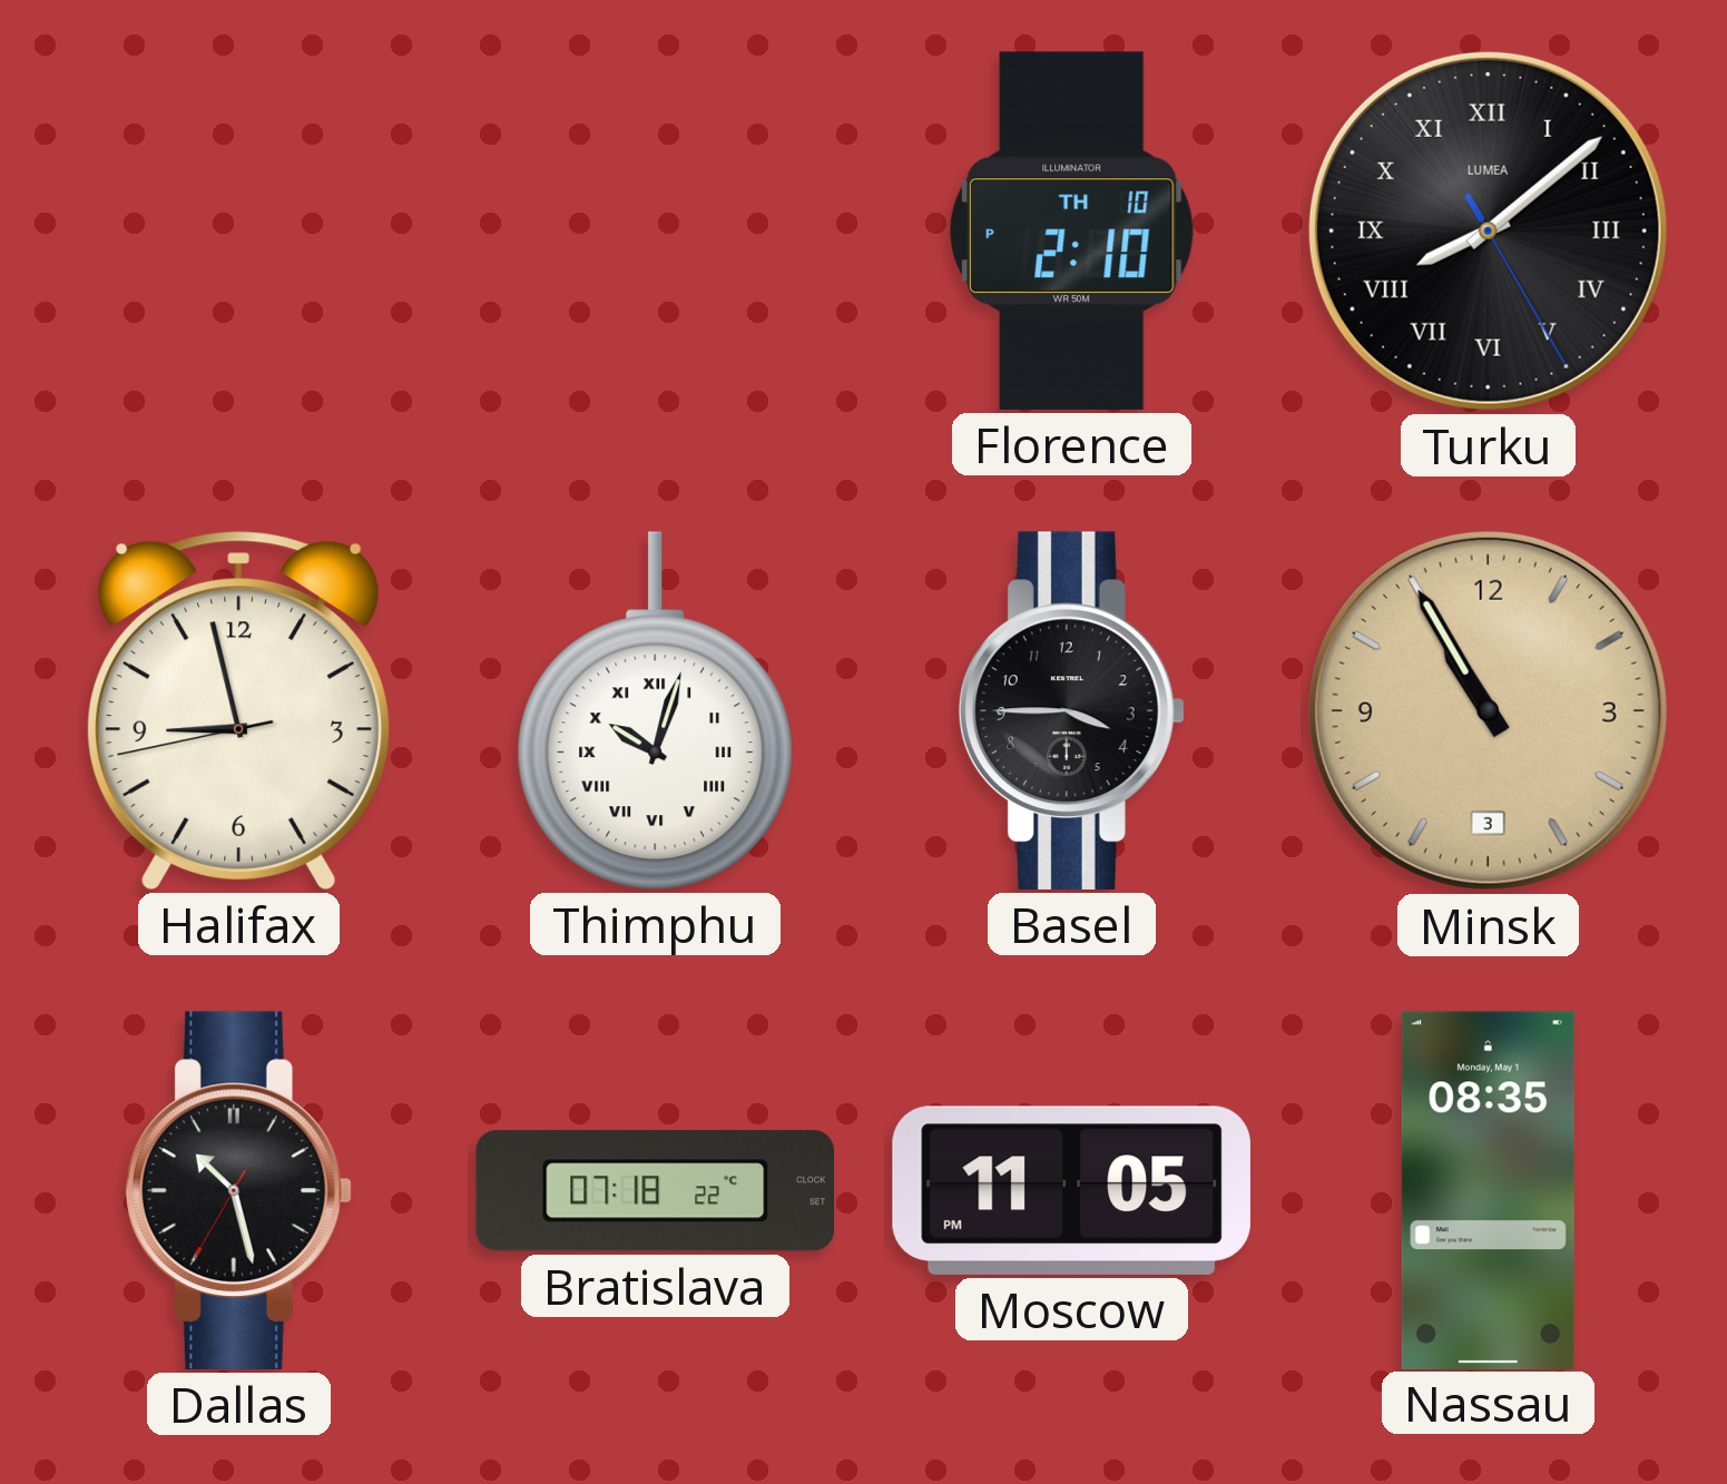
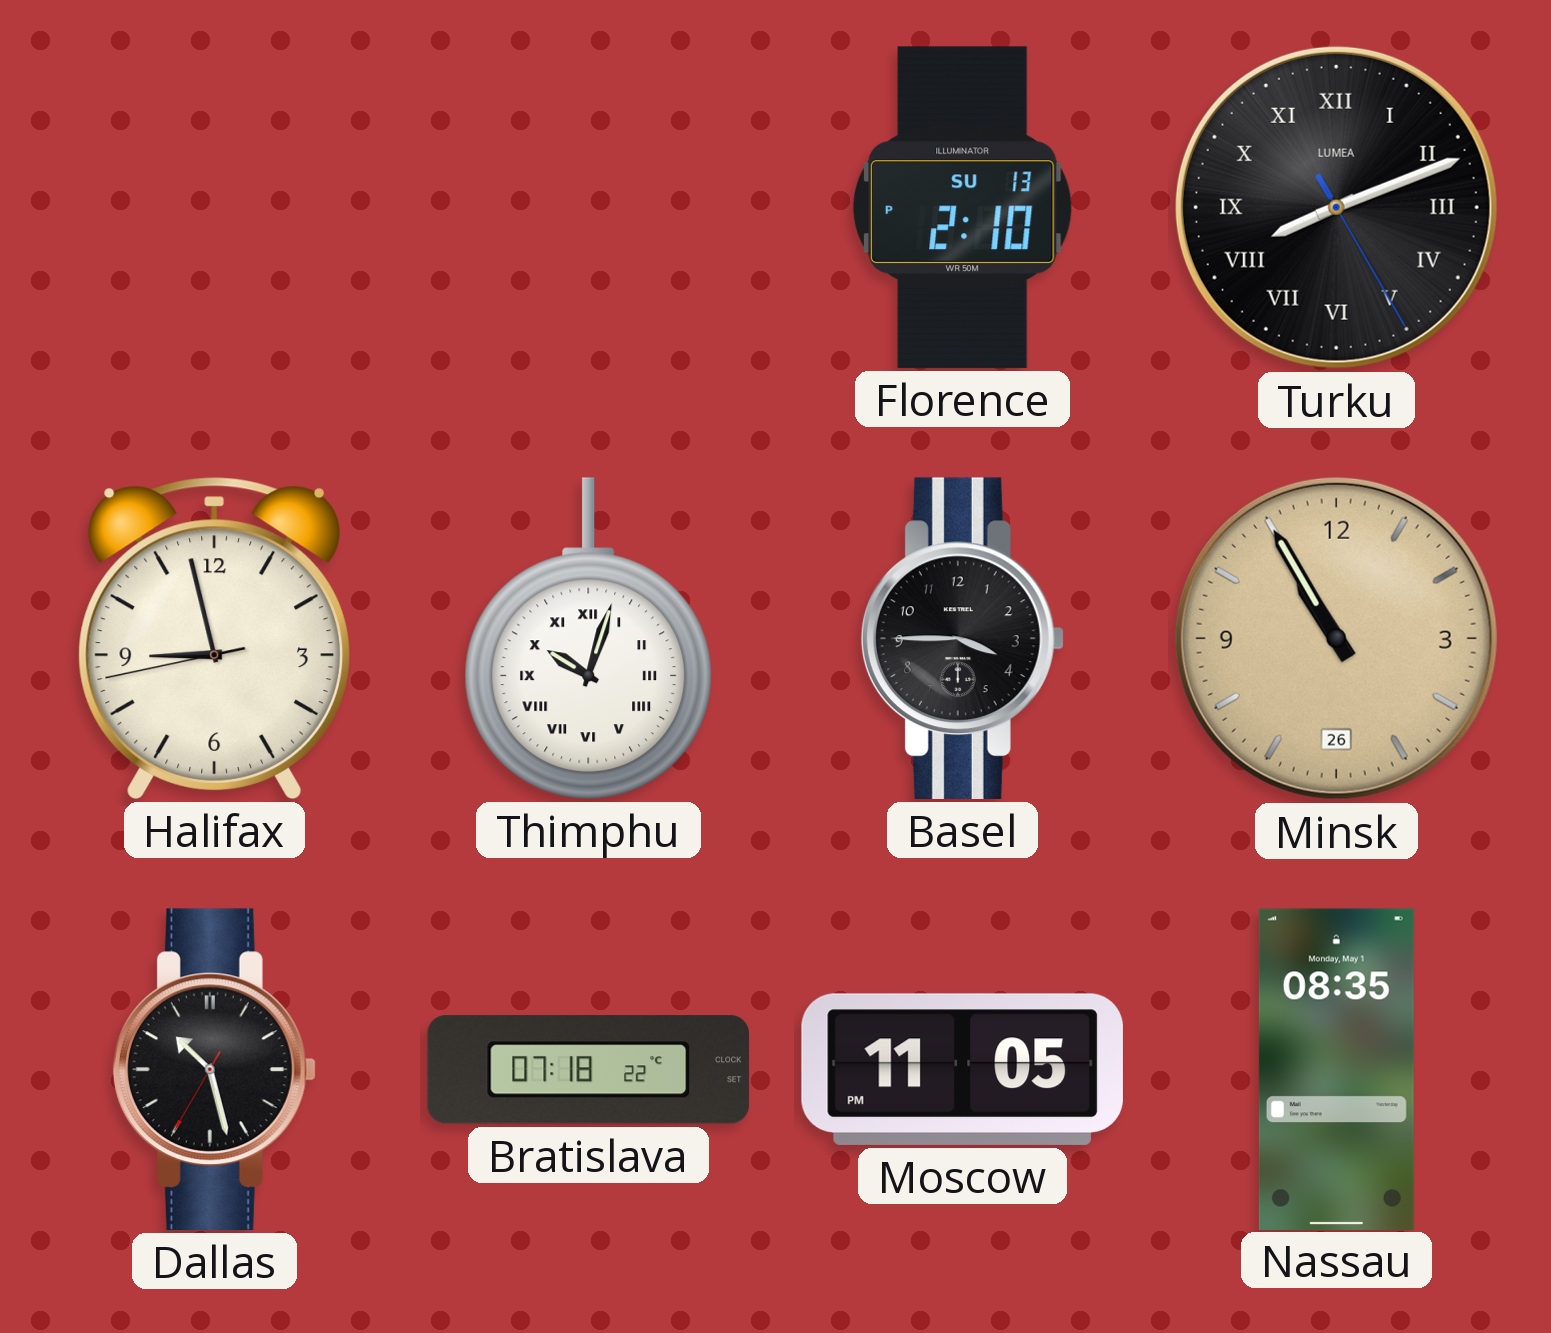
Florence date: TH 10 -> SU 13 (962, 207)
Turku: 8:08 -> 8:11 (1336, 207)
Minsk date: 3 -> 26 (1336, 638)
